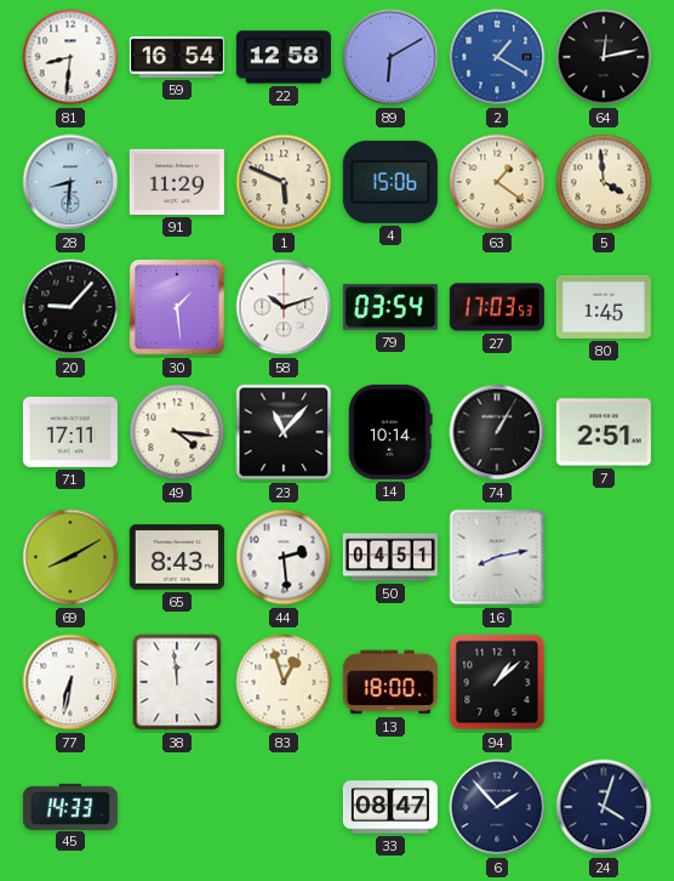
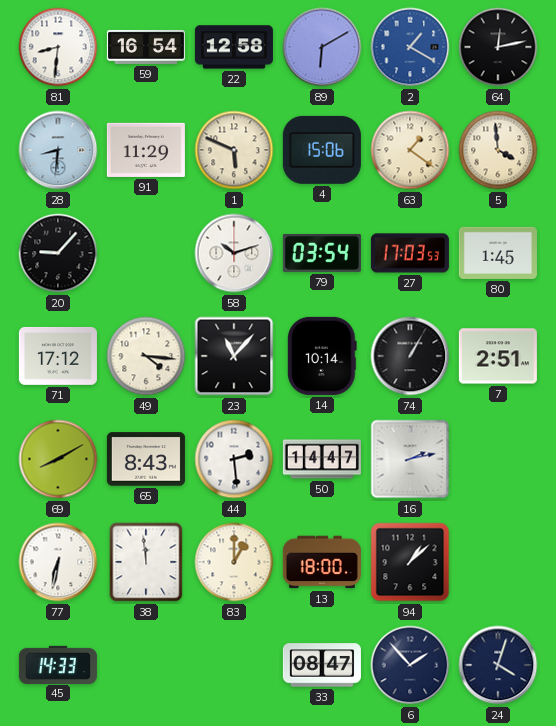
30: 1:29 -> none (178, 308)
71: 17:11 -> 17:12 (58, 356)
50: 04:51 -> 14:47 (322, 459)
16: 8:13 -> 2:13 (410, 459)
83: 12:57 -> 1:00 (234, 562)
